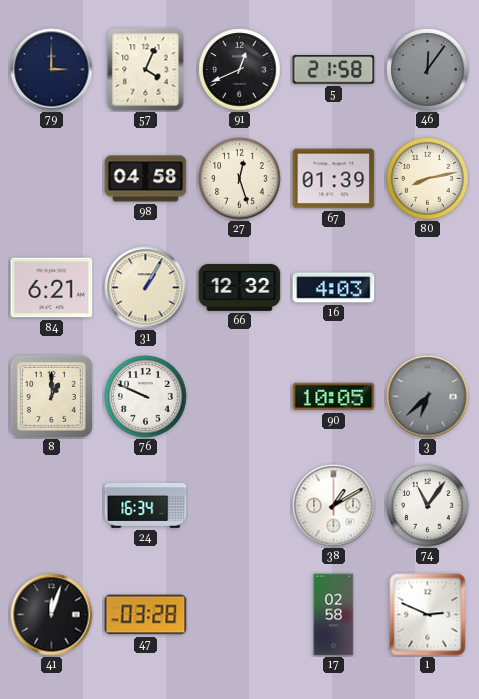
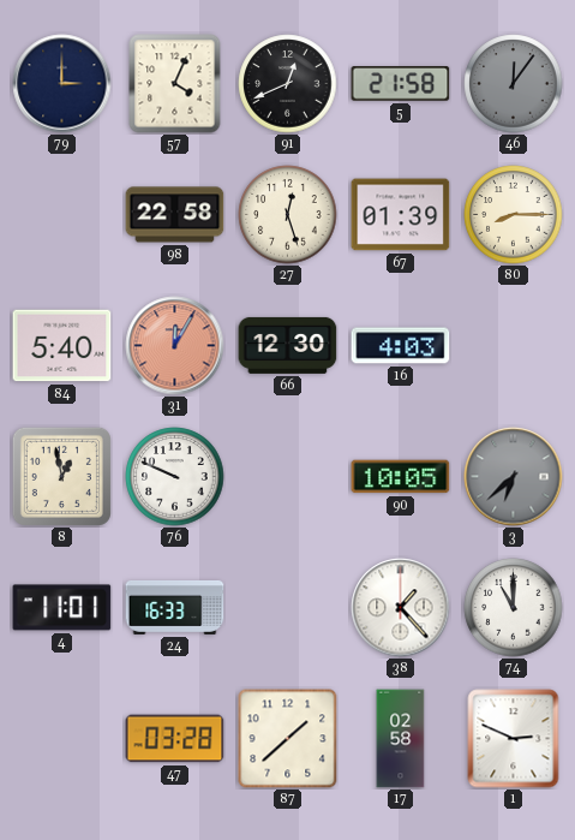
98: 04:58 -> 22:58 (175, 215)
80: 8:13 -> 8:15 (514, 215)
84: 6:21 -> 5:40 (62, 346)
31: 1:05 -> 12:05 (175, 346)
31 dial: cream -> salmon (175, 346)
66: 12:32 -> 12:30 (288, 345)
8: 1:00 -> 12:58 (61, 476)
4: none -> 11:01 (62, 608)
24: 16:34 -> 16:33 (175, 607)
38: 1:10 -> 1:23 (401, 608)
74: 11:06 -> 11:00 (514, 608)
41: 12:03 -> none (52, 615)
87: none -> 1:38 (288, 739)
